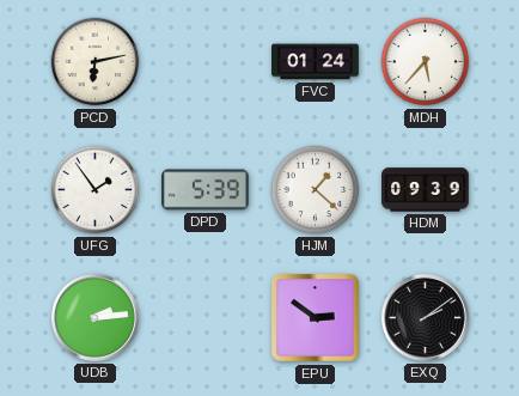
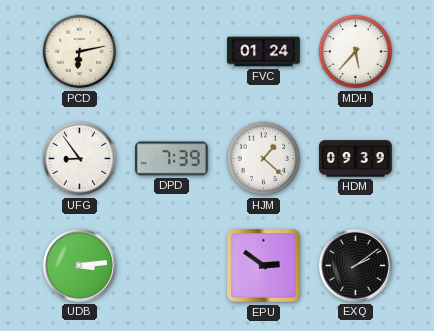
UFG: 1:54 -> 8:54 (80, 159)
DPD: 5:39 -> 7:39 (172, 159)
UDB: 2:14 -> 3:14 (79, 265)
